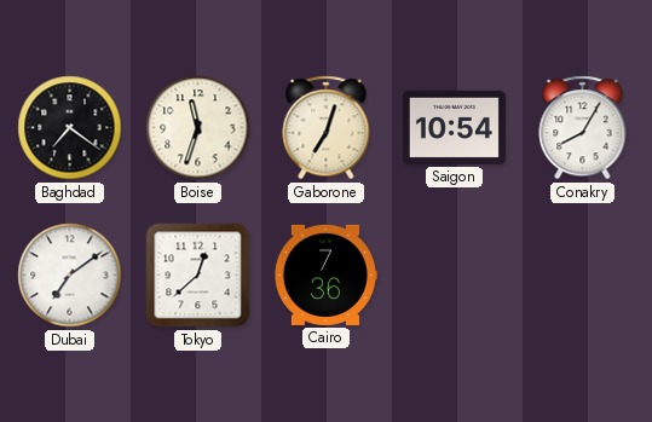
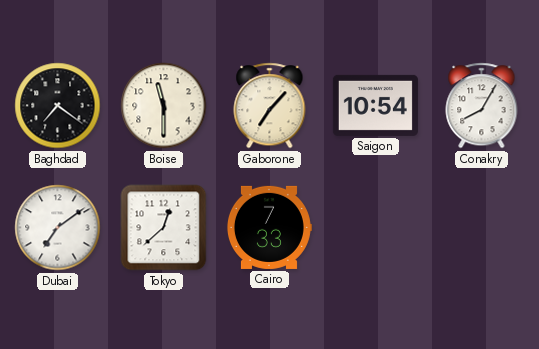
Boise: 11:33 -> 11:30 (164, 106)
Gaborone: 7:03 -> 7:07 (270, 106)
Cairo: 7:36 -> 7:33 (269, 227)
